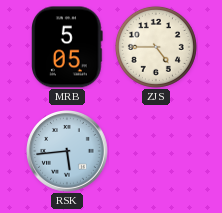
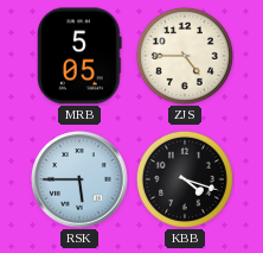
RSK: 5:44 -> 5:45 (79, 179)
KBB: none -> 4:18 (185, 179)
